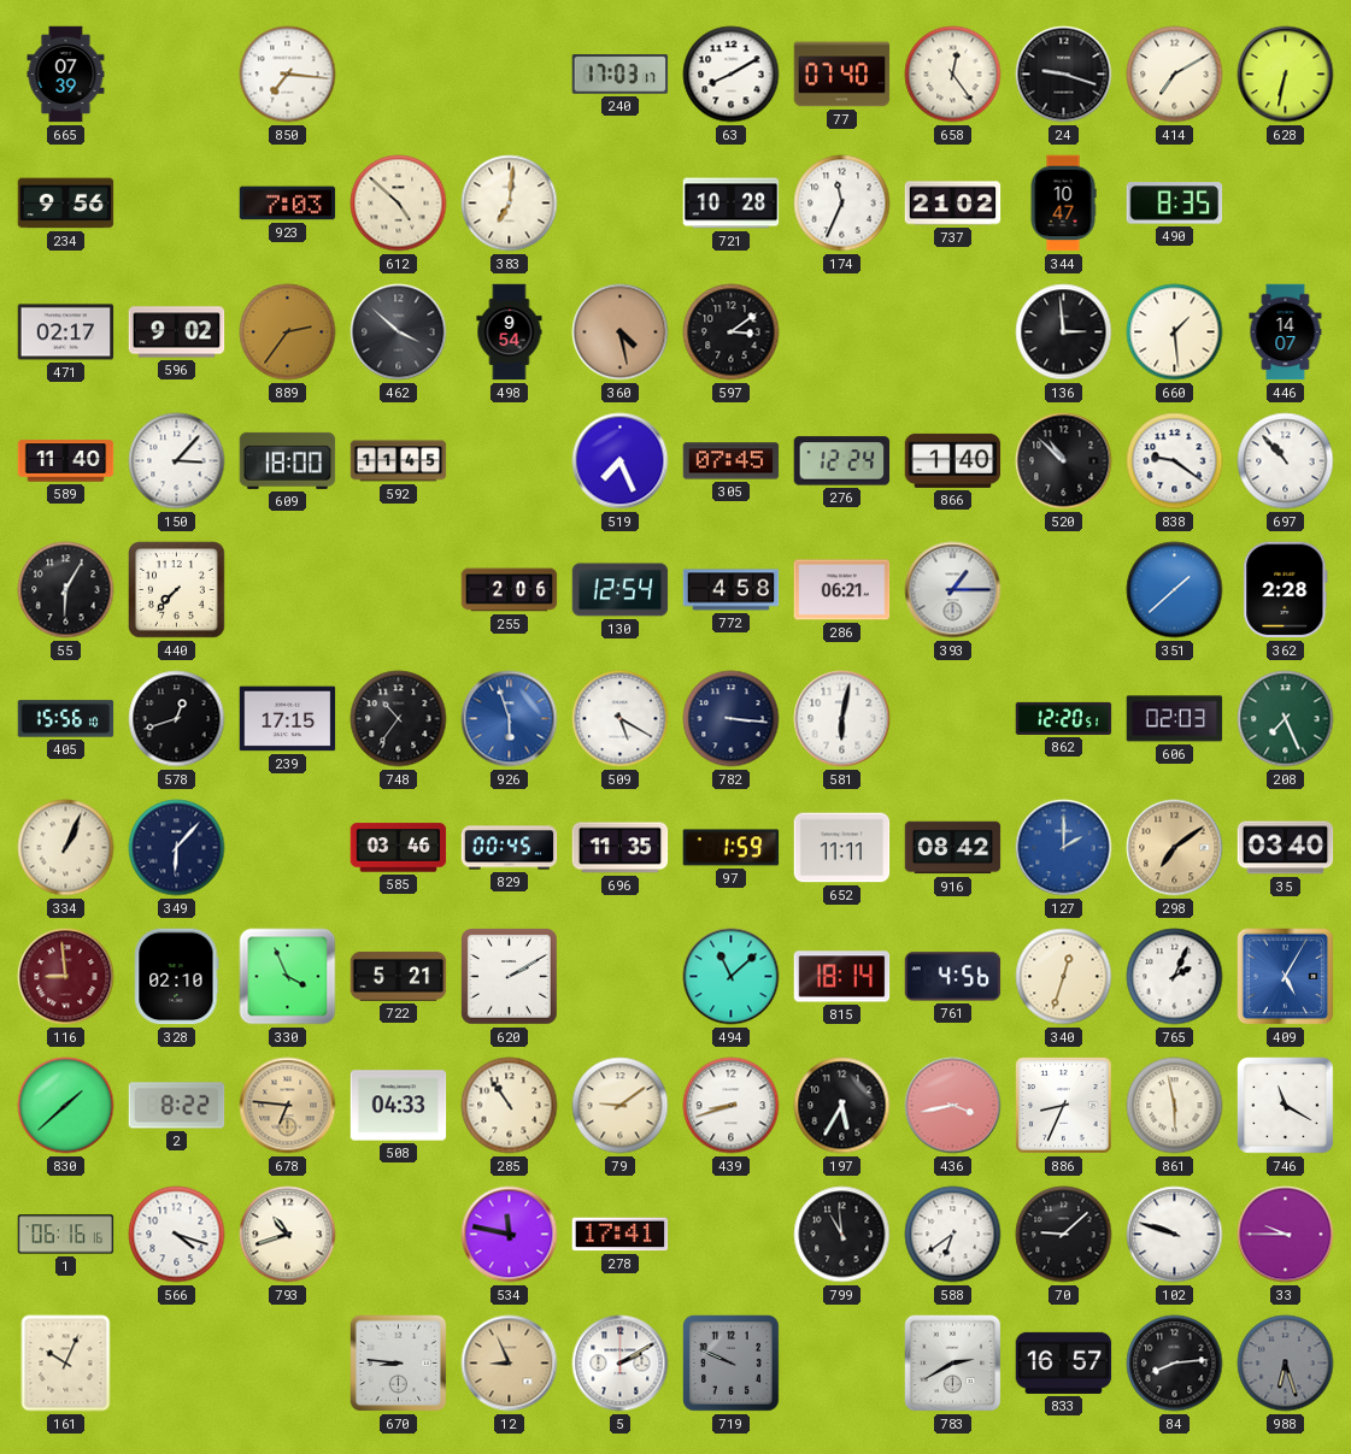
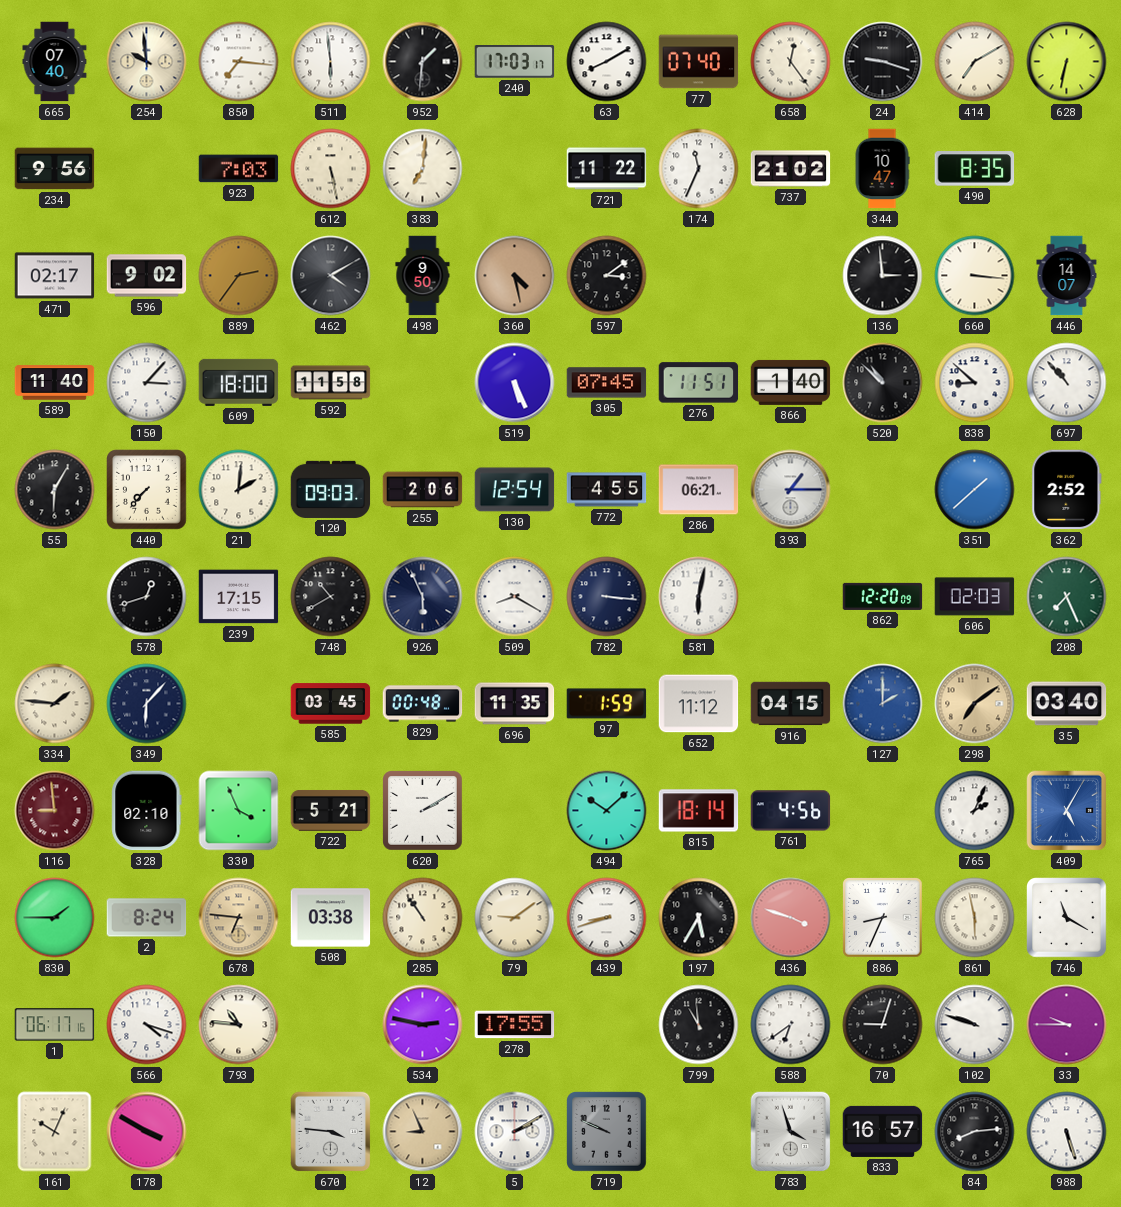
665: 07:39 -> 07:40 (55, 62)
254: none -> 9:59 (147, 62)
511: none -> 5:59 (331, 62)
952: none -> 1:31 (423, 62)
612: 4:52 -> 5:28 (331, 169)
721: 10:28 -> 11:22 (607, 169)
462: 3:52 -> 4:10 (331, 276)
498: 9:54 -> 9:50 (423, 276)
660: 1:29 -> 3:16 (975, 276)
592: 11:45 -> 11:58 (331, 383)
519: 7:26 -> 5:26 (515, 383)
276: 12:24 -> 11:51 (699, 383)
838: 9:21 -> 8:52 (975, 383)
21: none -> 2:01 (239, 490)
120: none -> 09:03 (331, 489)
772: 4:58 -> 4:55 (607, 490)
362: 2:28 -> 2:52 (1067, 490)
405: 15:56 -> none (66, 719)
748: 10:36 -> 10:40 (331, 597)
926: 5:57 -> 5:56 (423, 597)
926 dial: blue -> navy (423, 597)
509: 5:20 -> 8:20 (515, 597)
862: 12:20:51 -> 12:20:09 (883, 596)
334: 1:04 -> 1:46 (55, 704)
585: 03:46 -> 03:45 (331, 704)
829: 00:45 -> 00:48 (423, 704)
652: 11:11 -> 11:12 (699, 704)
916: 08:42 -> 04:15 (791, 704)
494: 11:08 -> 10:08 (607, 811)
340: 12:33 -> none (1064, 977)
830: 1:38 -> 1:45 (55, 918)
2: 8:22 -> 8:24 (147, 918)
508: 04:33 -> 03:38 (331, 918)
436: 3:43 -> 3:48 (791, 918)
1: 06:16 -> 06:17 (55, 1025)
793: 10:42 -> 10:46 (239, 1025)
534: 11:47 -> 2:47 (423, 1025)
278: 17:41 -> 17:55 (515, 1025)
70: 9:08 -> 9:03 (883, 1025)
178: none -> 3:50 (147, 1132)
670: 8:46 -> 3:46 (331, 1132)
783: 2:40 -> 3:57 (791, 1132)
988: 6:27 -> 5:27 (1067, 1132)
988 dial: grey -> white (1067, 1132)
